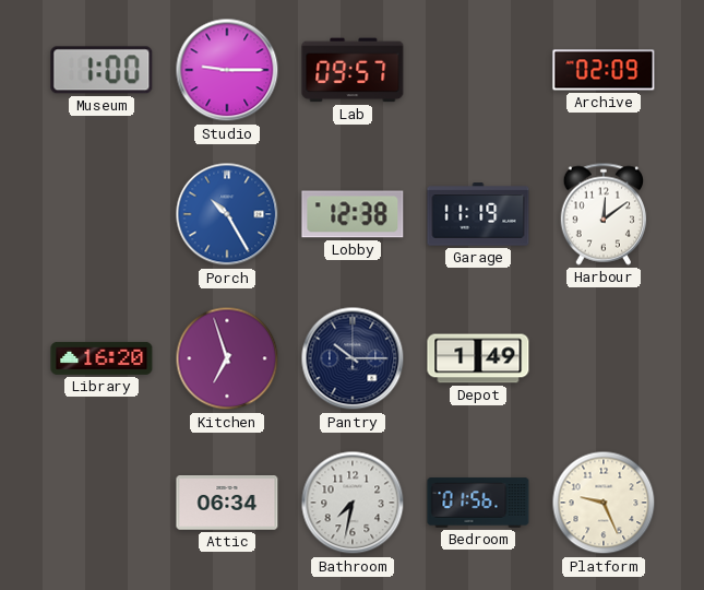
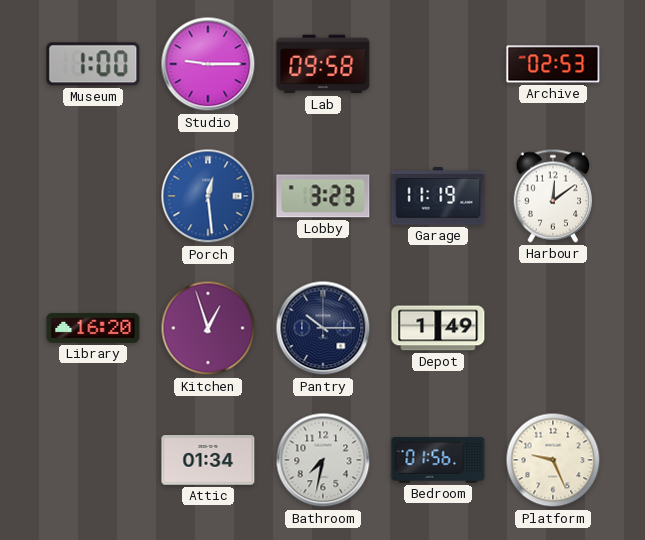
Lab: 09:57 -> 09:58 (323, 64)
Archive: 02:09 -> 02:53 (553, 64)
Porch: 10:25 -> 12:29 (208, 196)
Lobby: 12:38 -> 3:23 (323, 196)
Kitchen: 6:57 -> 12:57 (208, 328)
Attic: 06:34 -> 01:34 (208, 460)
